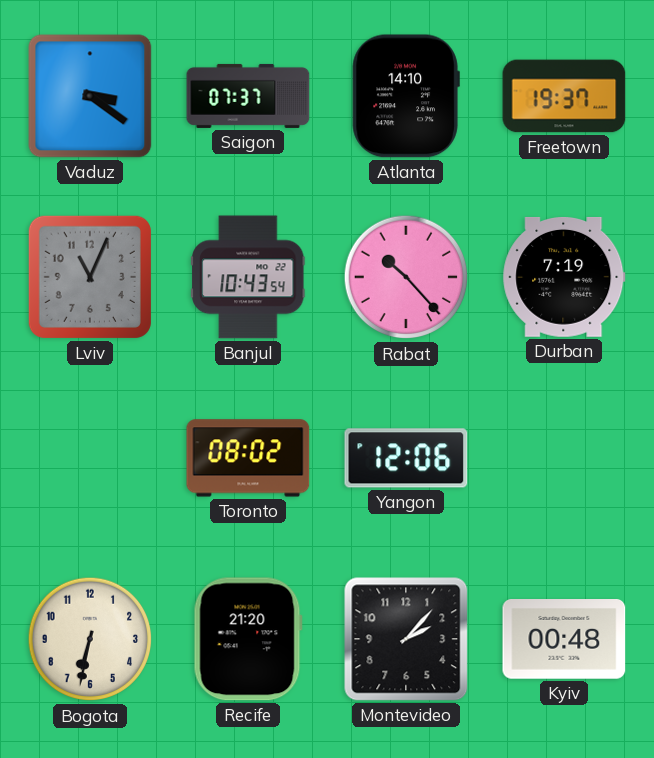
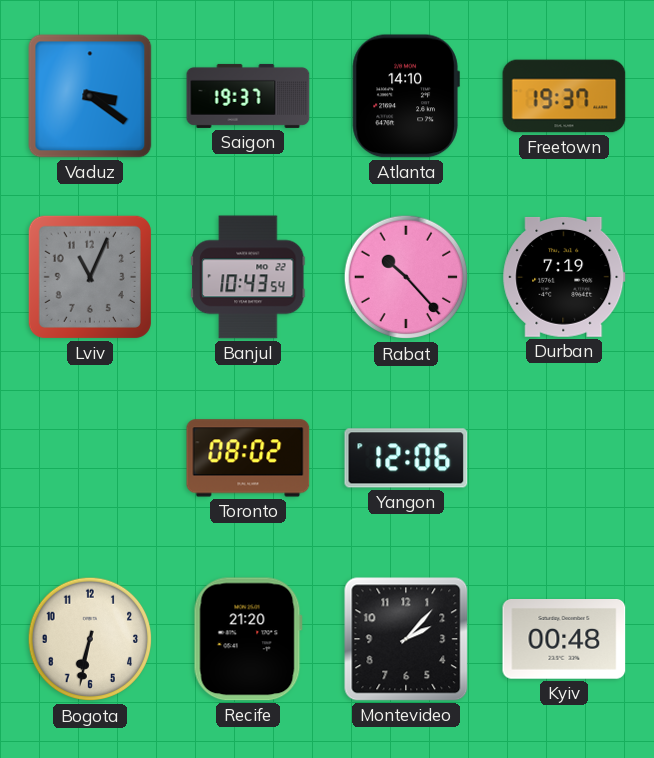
Saigon: 07:37 -> 19:37 (248, 96)
